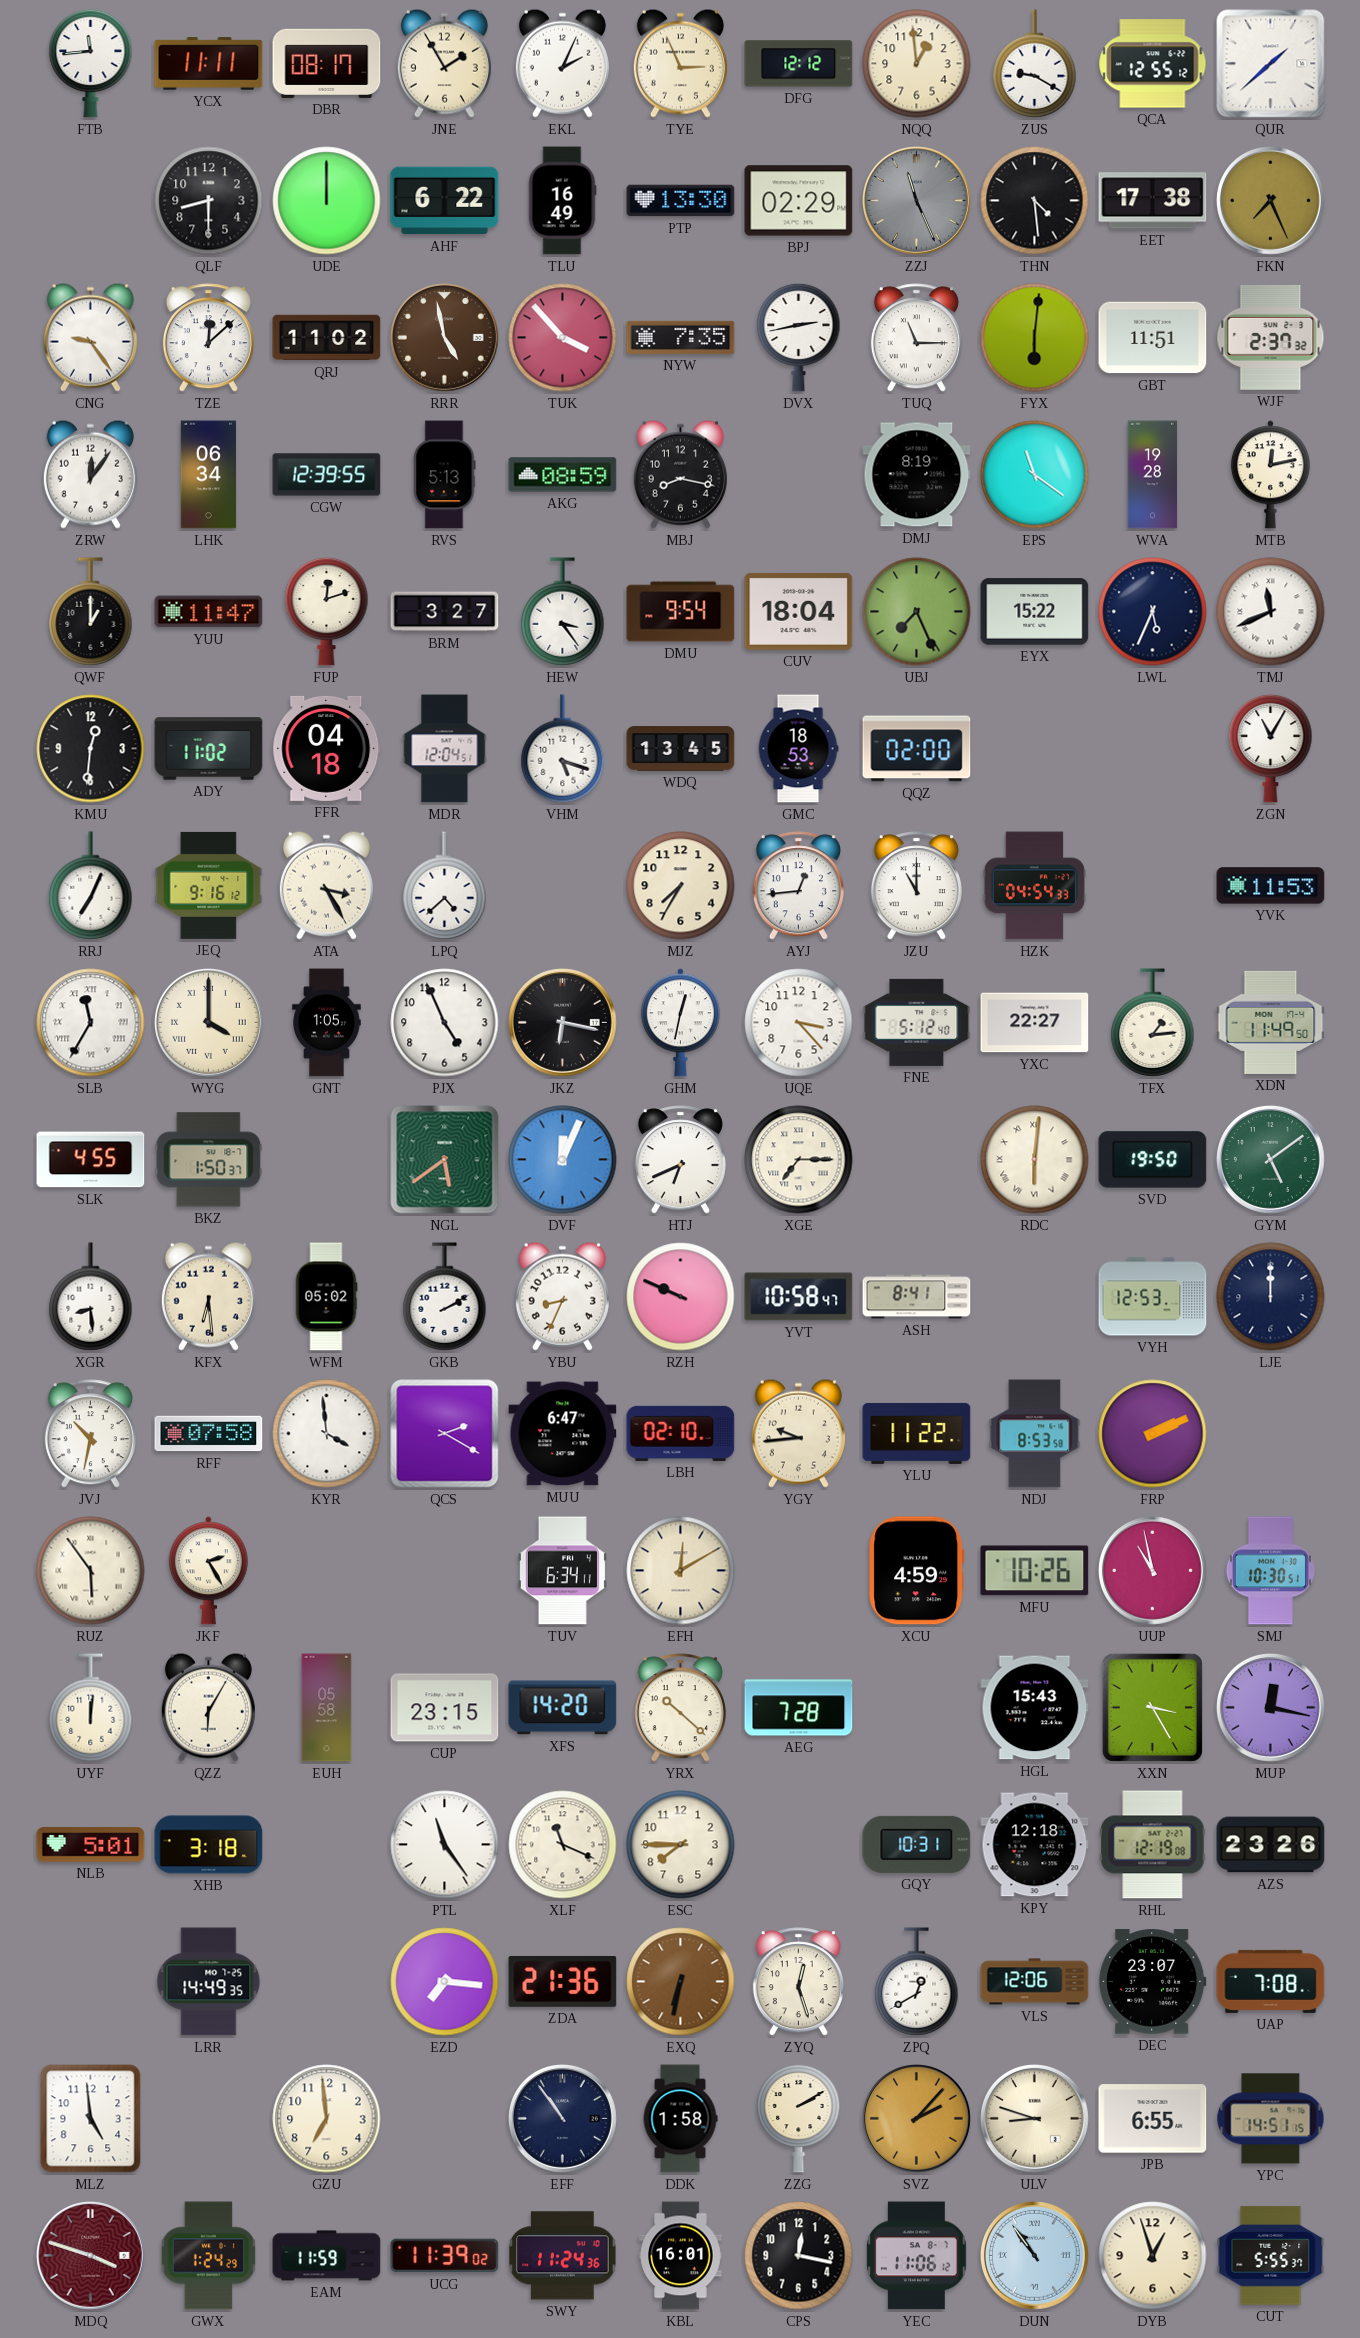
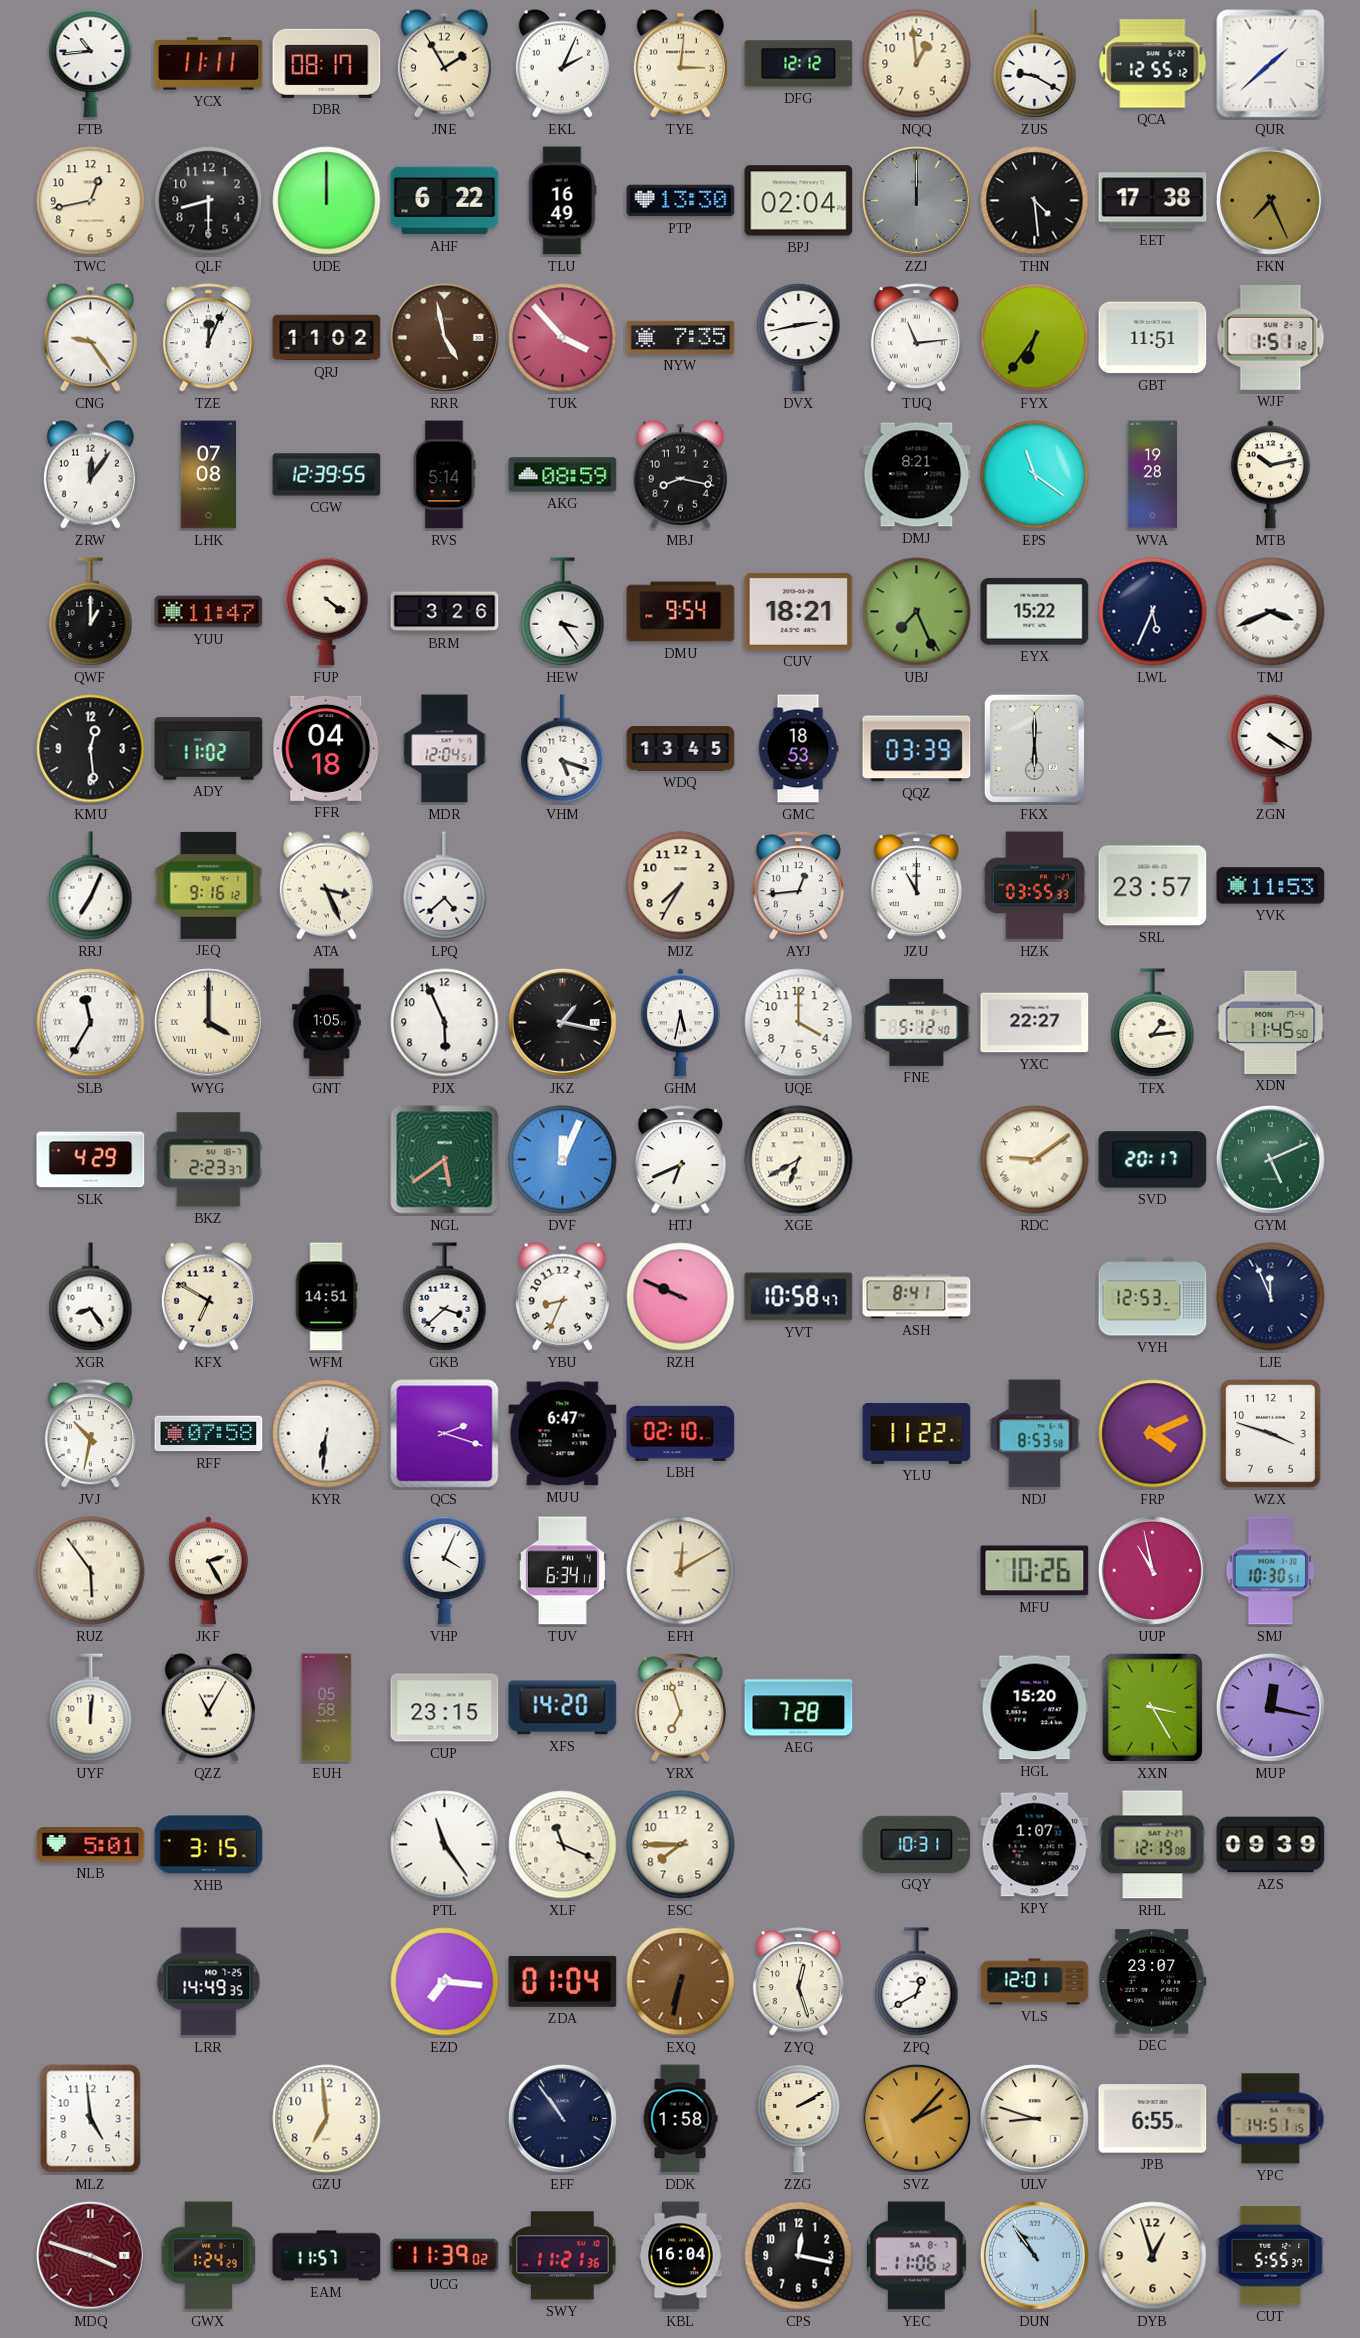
FTB: 11:44 -> 10:44 (91, 63)
TYE: 2:56 -> 3:01 (680, 63)
TWC: none -> 12:43 (91, 201)
BPJ: 02:29 -> 02:04 (799, 201)
ZZJ: 11:26 -> 12:00 (916, 200)
TZE: 12:08 -> 12:04 (208, 338)
TUQ: 11:15 -> 11:14 (916, 338)
FYX: 6:01 -> 6:36 (1035, 338)
WJF: 2:37 -> 1:51 (1271, 337)
LHK: 06:34 -> 07:08 (209, 475)
RVS: 5:13 -> 5:14 (445, 475)
DMJ: 8:19 -> 8:21 (917, 475)
MTB: 12:13 -> 10:13 (1270, 475)
FUP: 12:12 -> 4:21 (327, 611)
BRM: 3:27 -> 3:26 (445, 612)
CUV: 18:04 -> 18:21 (799, 611)
TMJ: 11:41 -> 3:41 (1271, 612)
KMU: 12:31 -> 12:29 (91, 749)
QQZ: 02:00 -> 03:39 (917, 749)
FKX: none -> 6:00 (1034, 748)
ZGN: 11:05 -> 4:20 (1271, 748)
ATA: 3:25 -> 3:26 (326, 885)
HZK: 04:54 -> 03:55 (1034, 886)
SRL: none -> 23:57 (1153, 886)
PJX: 4:56 -> 5:56 (445, 1023)
JKZ: 6:17 -> 1:17 (562, 1022)
GHM: 12:32 -> 5:32 (680, 1023)
UQE: 3:23 -> 4:00 (799, 1023)
XDN: 11:49 -> 11:45 (1271, 1022)
SLK: 4:55 -> 4:29 (91, 1160)
BKZ: 1:50 -> 2:23 (209, 1160)
XGE: 7:15 -> 6:40 (799, 1160)
RDC: 6:01 -> 9:09 (1035, 1160)
SVD: 19:50 -> 20:17 (1153, 1160)
GYM: 5:09 -> 5:11 (1270, 1159)
XGR: 8:29 -> 8:24 (91, 1297)
KFX: 6:29 -> 6:50 (208, 1296)
WFM: 05:02 -> 14:51 (326, 1297)
GKB: 2:10 -> 3:38 (445, 1297)
LJE: 12:00 -> 11:56 (1271, 1297)
KYR: 3:59 -> 6:31 (327, 1434)
QCS: 2:20 -> 2:18 (445, 1434)
YGY: 9:44 -> none (798, 1433)
FRP: 2:11 -> 4:11 (1153, 1434)
WZX: none -> 3:48 (1271, 1434)
VHP: none -> 4:04 (445, 1570)
XCU: 4:59 -> none (917, 1571)
QZZ: 6:05 -> 11:05 (208, 1707)
YRX: 10:22 -> 6:57 (680, 1708)
HGL: 15:43 -> 15:20 (1035, 1708)
XHB: 3:18 -> 3:15 (209, 1845)
KPY: 12:18 -> 1:07 (1035, 1845)
AZS: 23:26 -> 09:39 (1271, 1845)
ZDA: 21:36 -> 01:04 (563, 1981)
VLS: 12:06 -> 12:01 (1035, 1982)
UAP: 7:08 -> none (1271, 1981)
EAM: 11:59 -> 11:57 (327, 2256)
SWY: 11:24 -> 11:21 (563, 2256)
KBL: 16:01 -> 16:04 (681, 2256)
